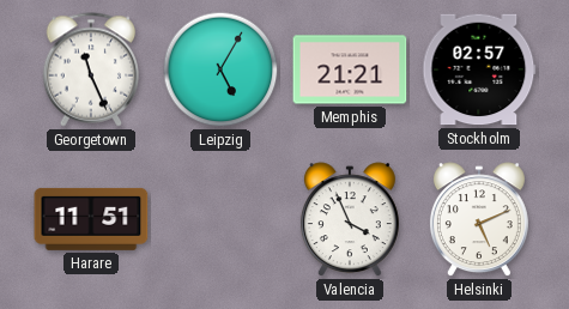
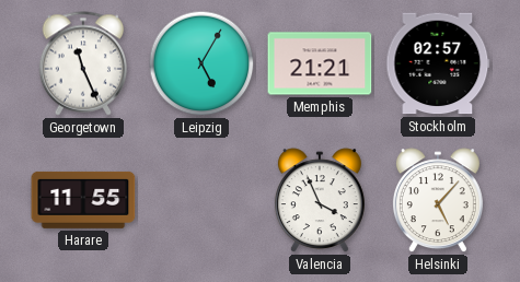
Harare: 11:51 -> 11:55 (83, 200)
Helsinki: 5:11 -> 5:07 (438, 201)
